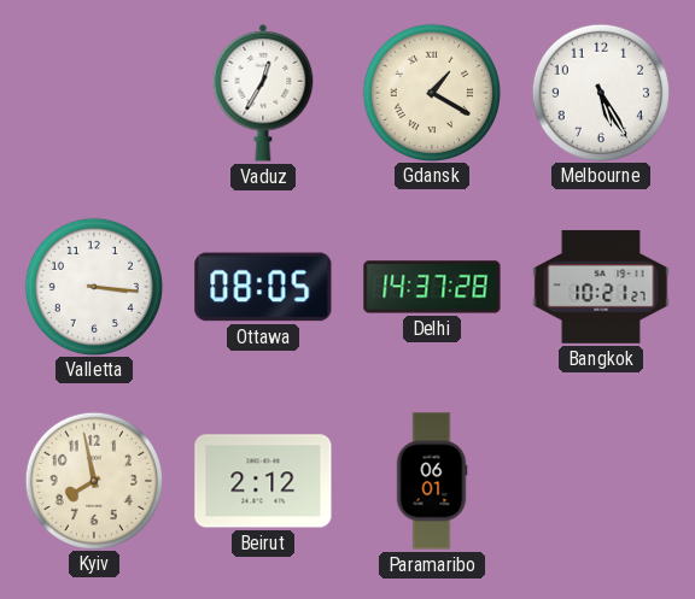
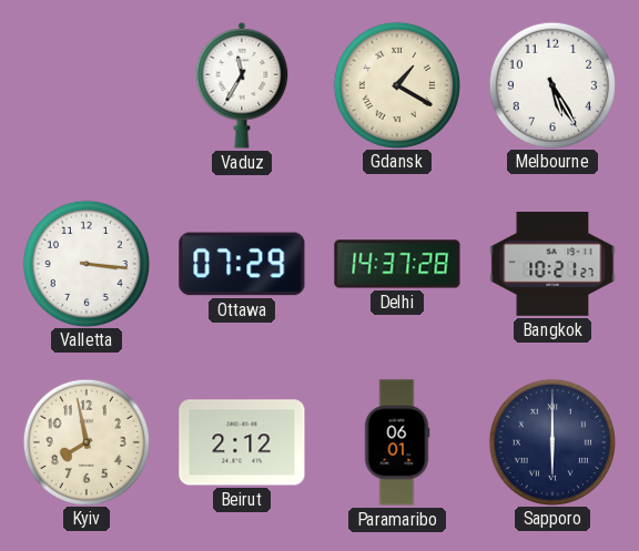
Vaduz: 12:35 -> 11:35 (242, 85)
Ottawa: 08:05 -> 07:29 (242, 264)
Sapporo: none -> 6:00 (551, 441)
